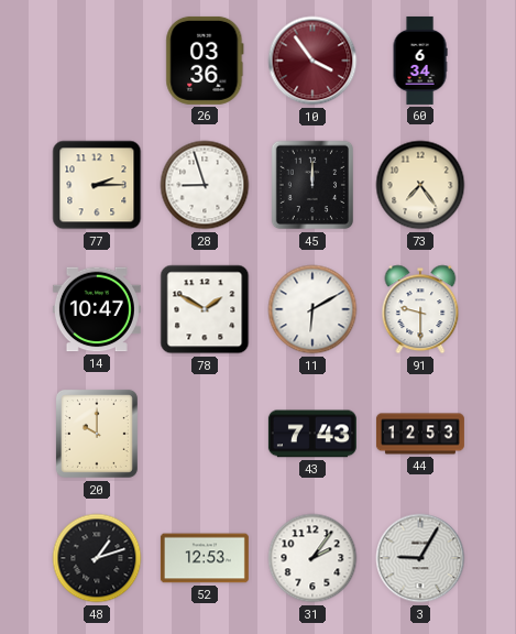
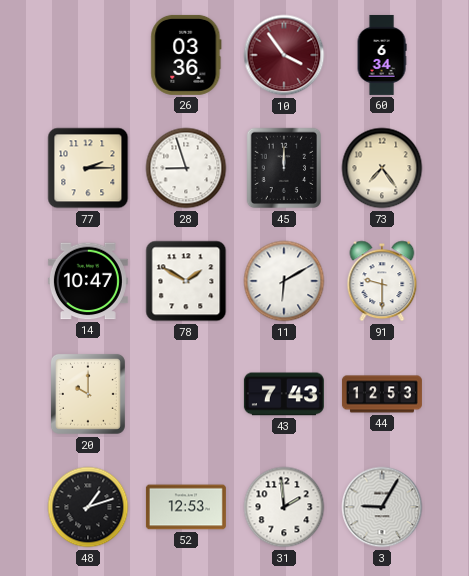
31: 2:06 -> 1:59 (284, 507)
